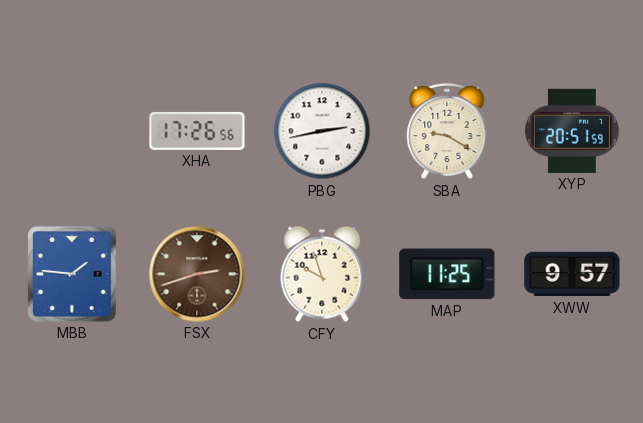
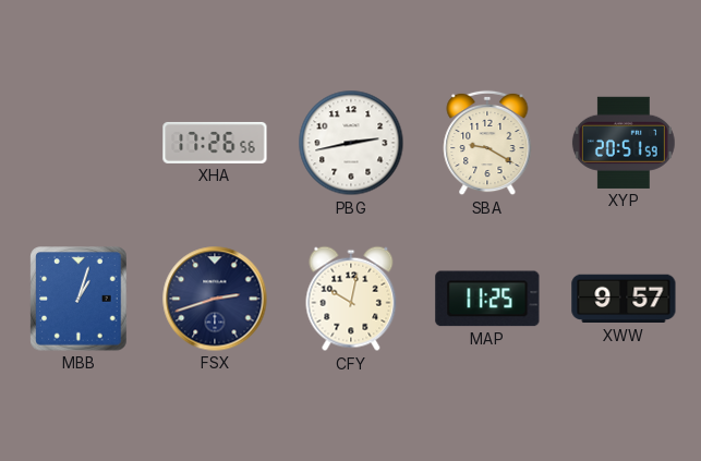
MBB: 1:46 -> 1:03 (78, 299)
FSX dial: brown -> navy (215, 299)
CFY: 9:57 -> 10:02 (351, 299)
